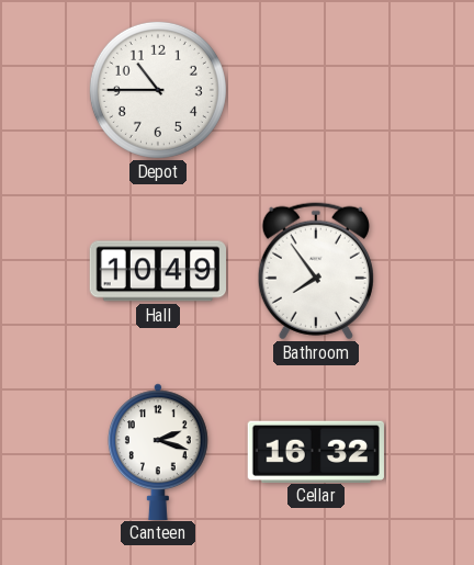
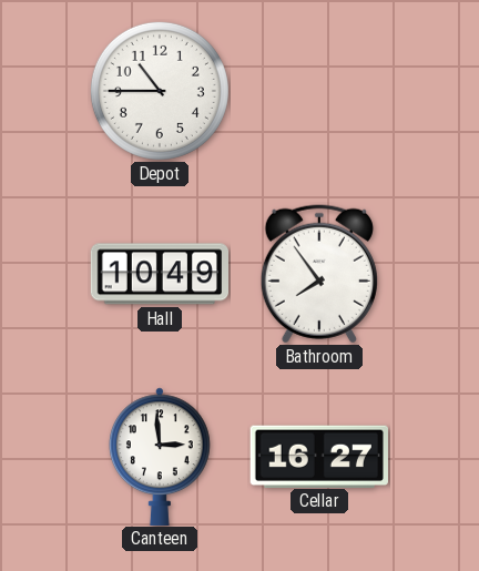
Canteen: 2:18 -> 2:59 (160, 456)
Cellar: 16:32 -> 16:27 (319, 456)
